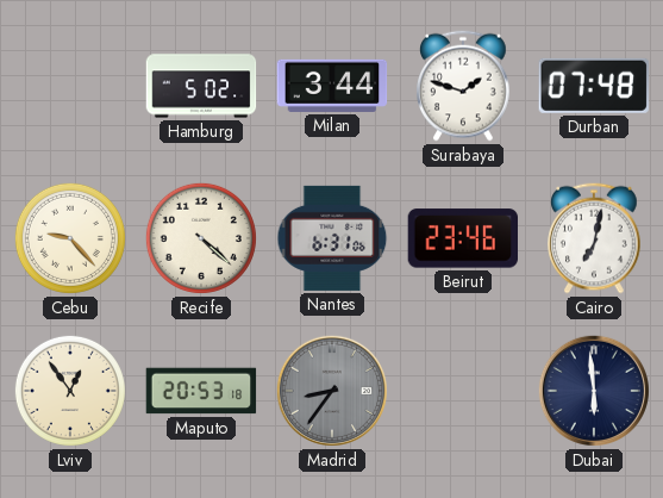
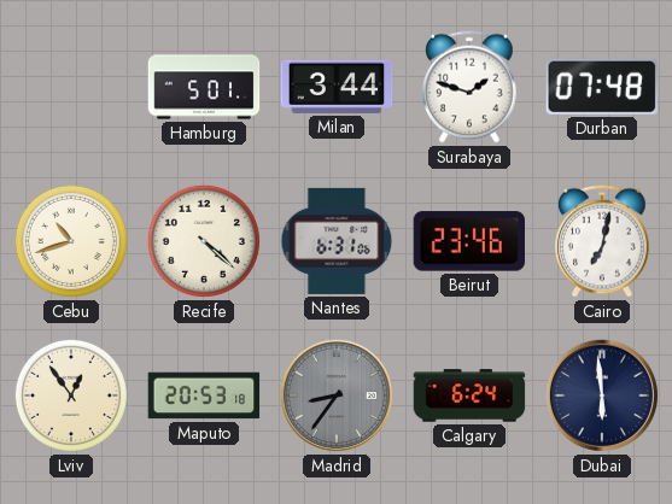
Hamburg: 5:02 -> 5:01 (204, 87)
Cebu: 9:23 -> 10:42 (71, 241)
Calgary: none -> 6:24 (469, 395)
